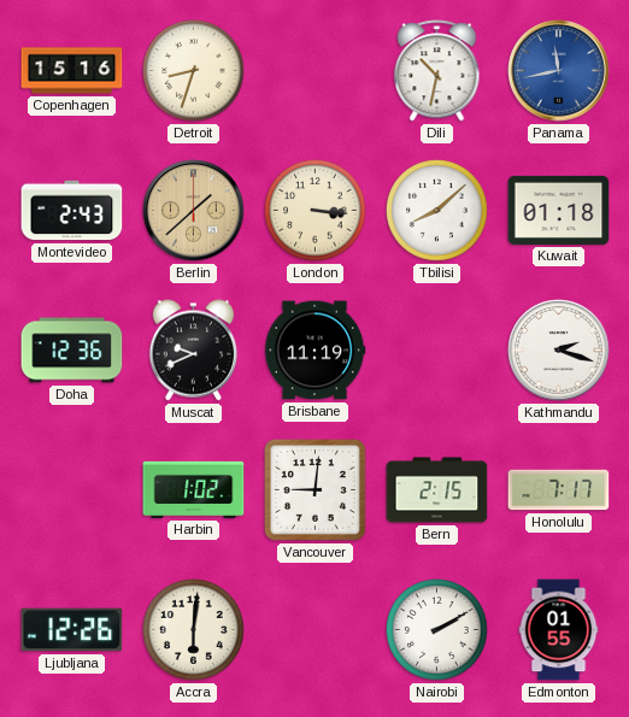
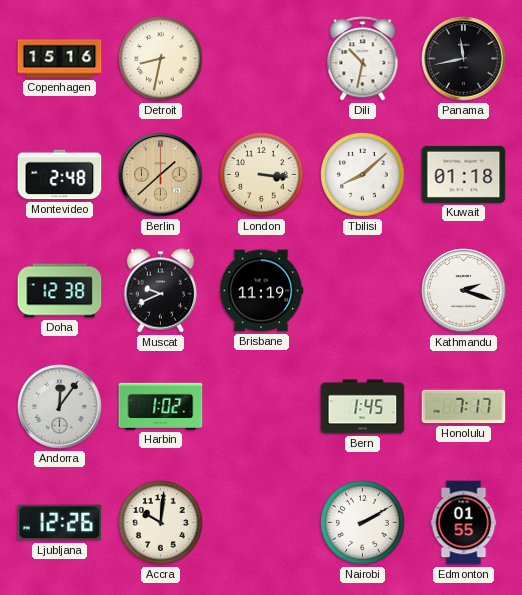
Detroit: 8:33 -> 8:32 (161, 59)
Panama dial: blue -> black (464, 59)
Montevideo: 2:43 -> 2:48 (60, 175)
Doha: 12:36 -> 12:38 (60, 291)
Andorra: none -> 12:06 (60, 407)
Vancouver: 9:01 -> none (314, 489)
Bern: 2:15 -> 1:45 (363, 407)
Accra: 6:01 -> 10:01 (161, 523)
